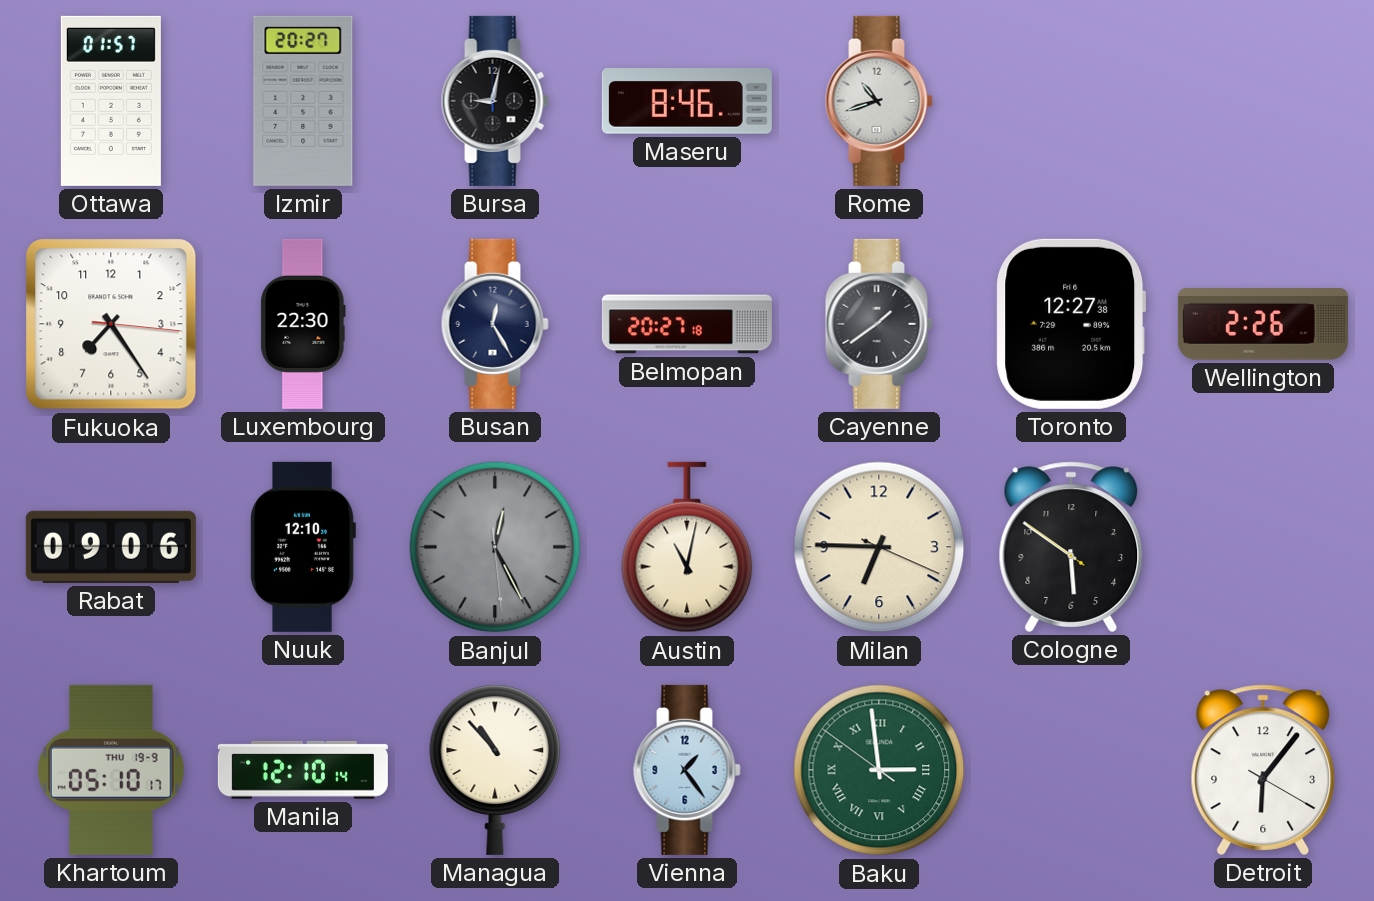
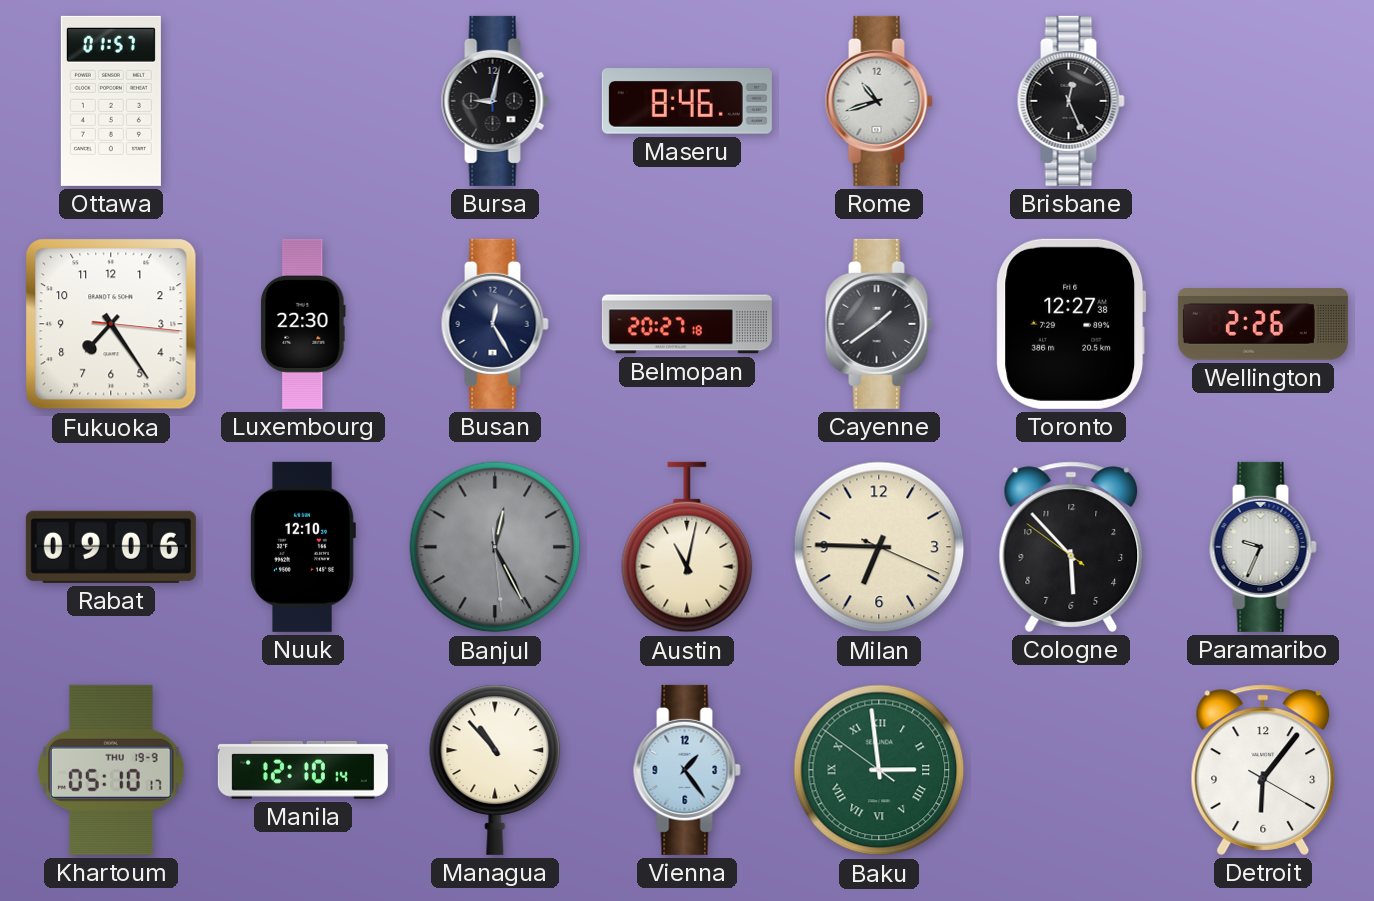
Izmir: 20:27 -> none (303, 101)
Brisbane: none -> 12:26 (1071, 101)
Cologne: 5:50 -> 5:52 (1071, 547)
Paramaribo: none -> 9:34 (1263, 547)
